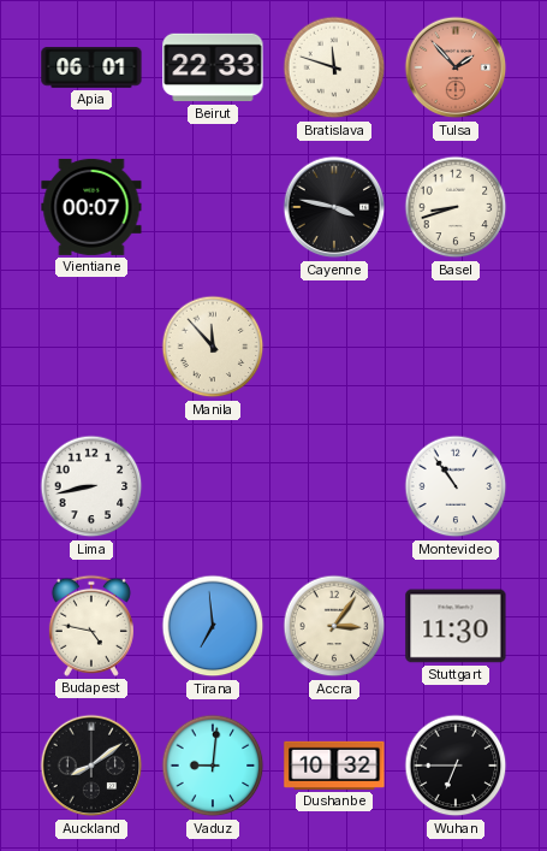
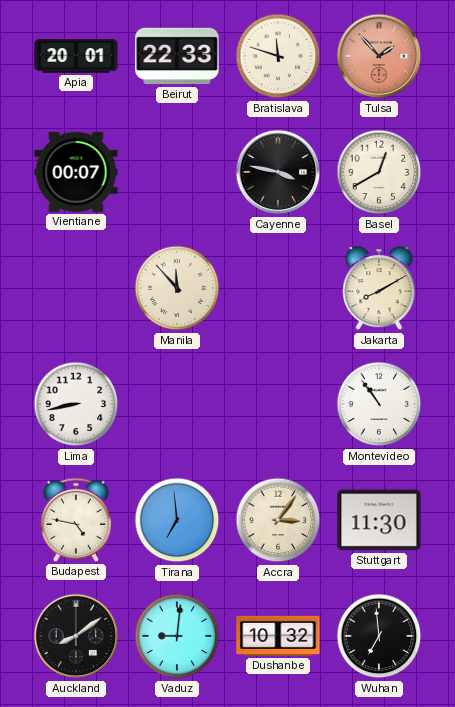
Apia: 06:01 -> 20:01 (76, 56)
Basel: 8:42 -> 12:40 (379, 172)
Jakarta: none -> 8:10 (379, 289)
Wuhan: 6:45 -> 6:59 (379, 636)
